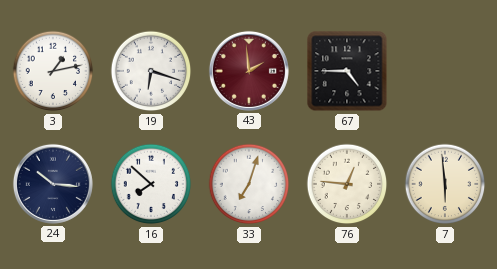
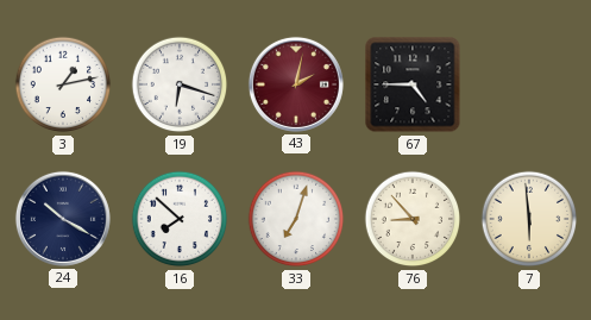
43: 1:59 -> 2:02 (296, 84)
24: 10:16 -> 10:20 (63, 219)
76: 12:46 -> 8:53 (413, 219)
